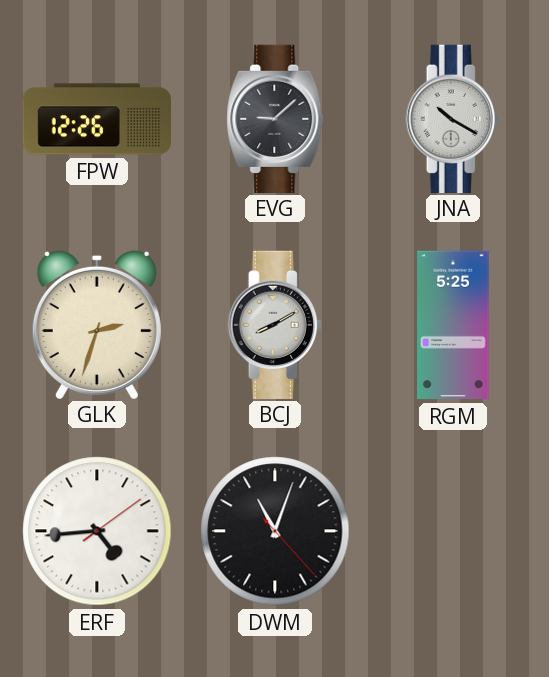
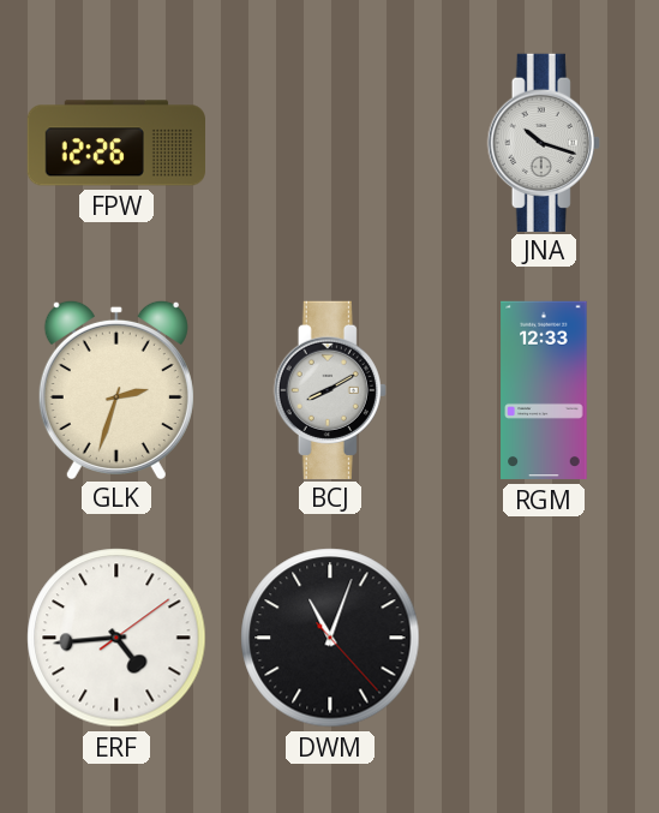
EVG: 9:08 -> none (275, 118)
JNA: 10:20 -> 10:18 (544, 142)
RGM: 5:25 -> 12:33 (544, 390)
